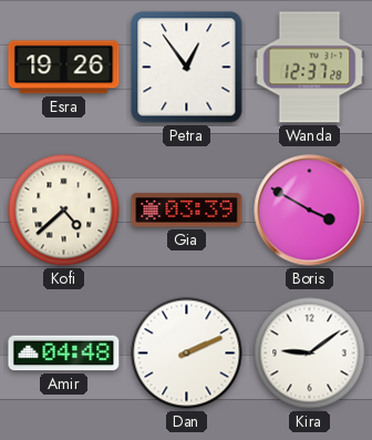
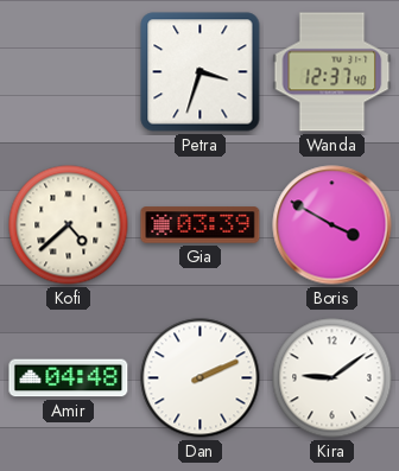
Esra: 19:26 -> none (64, 68)
Petra: 12:54 -> 3:33 (201, 72)
Wanda: 12:37:28 -> 12:37:40 (332, 72)
